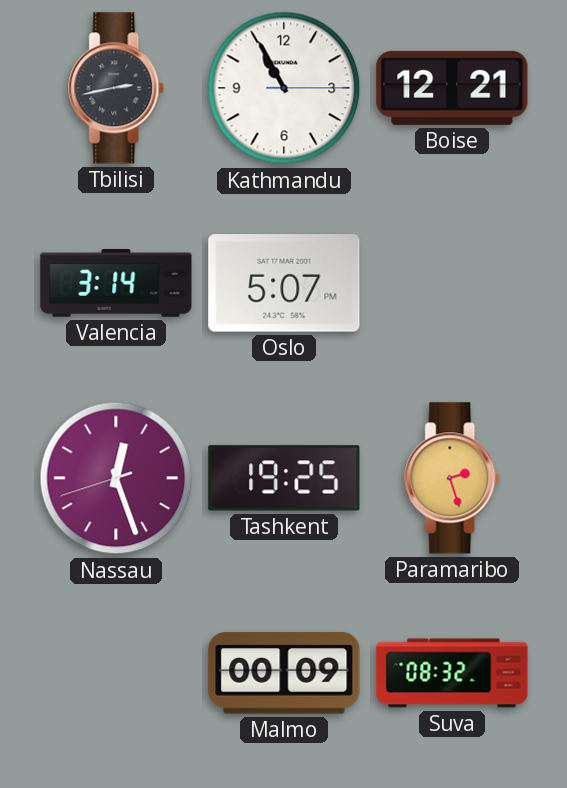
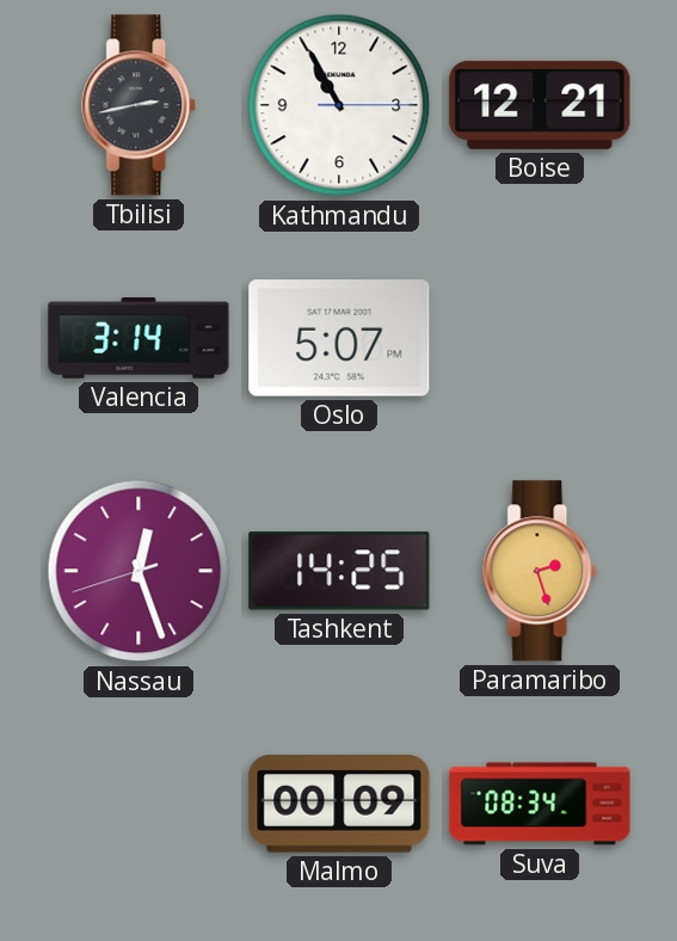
Tashkent: 19:25 -> 14:25 (339, 571)
Suva: 08:32 -> 08:34 (540, 804)
